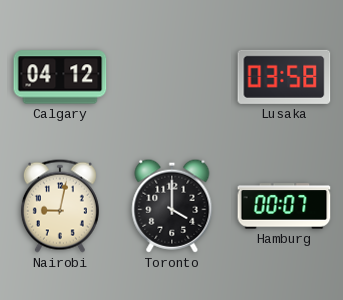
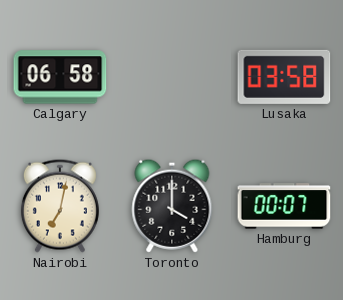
Calgary: 04:12 -> 06:58 (60, 77)
Nairobi: 9:02 -> 7:02 (60, 206)
